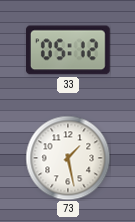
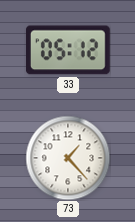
73: 1:28 -> 1:23 (68, 158)
